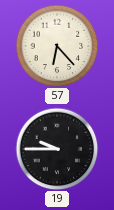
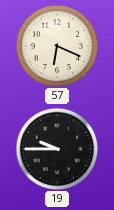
57: 6:23 -> 6:19 (57, 46)
